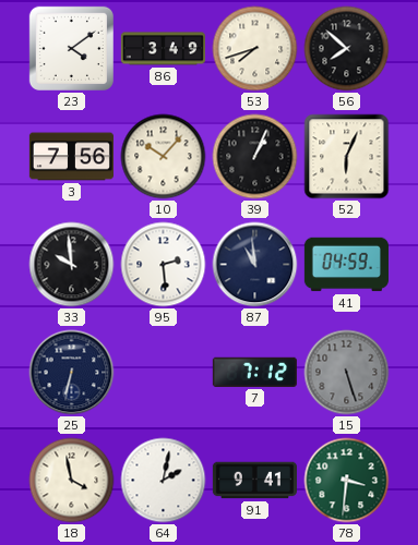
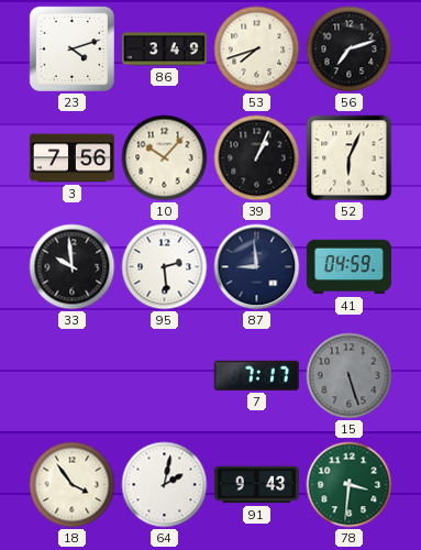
23: 4:09 -> 4:12 (71, 48)
56: 7:52 -> 7:12 (350, 50)
87: 10:59 -> 8:59 (257, 267)
25: 6:32 -> none (72, 373)
7: 7:12 -> 7:17 (256, 375)
18: 3:58 -> 3:54 (73, 485)
91: 9:41 -> 9:43 (256, 485)
